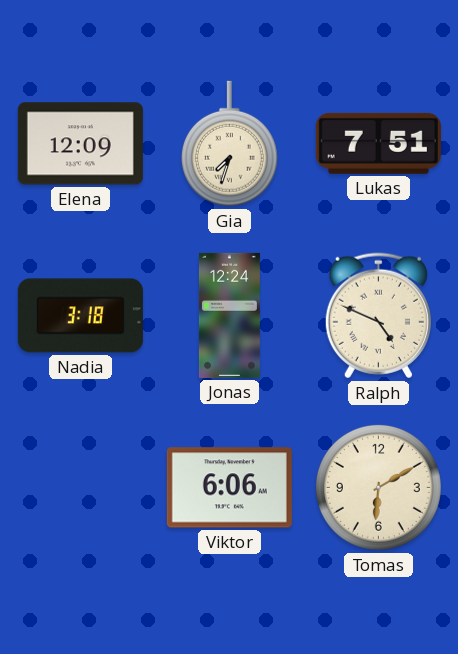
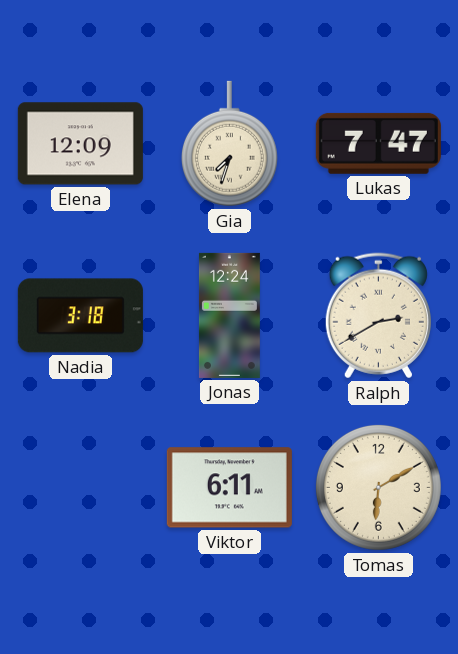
Lukas: 7:51 -> 7:47 (378, 143)
Ralph: 4:49 -> 2:40 (378, 316)
Viktor: 6:06 -> 6:11 (229, 488)
